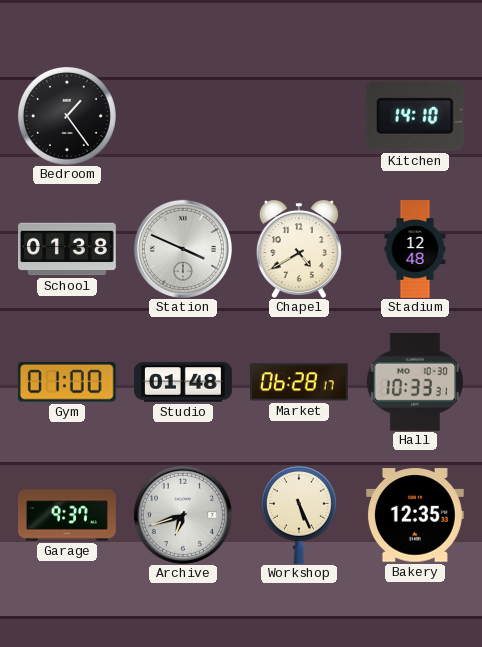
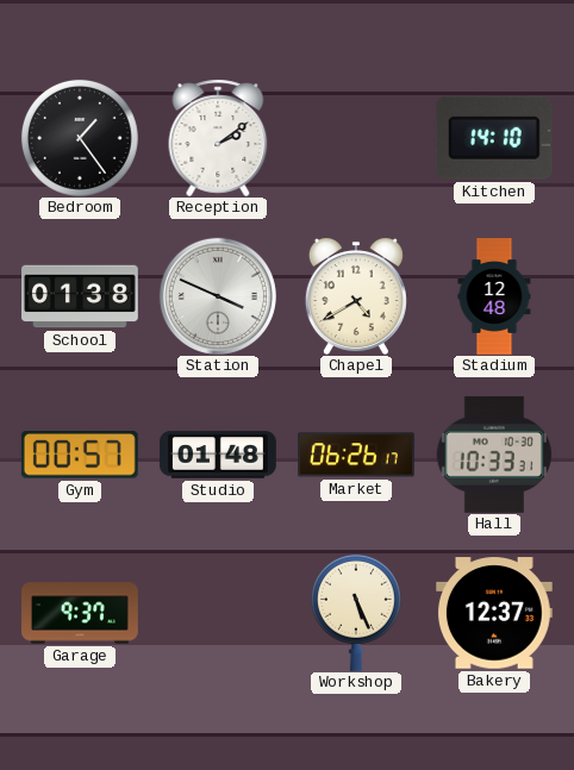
Reception: none -> 2:09 (218, 138)
Gym: 01:00 -> 00:57 (80, 456)
Market: 06:28 -> 06:26 (357, 455)
Archive: 6:42 -> none (183, 515)
Bakery: 12:35 -> 12:37 (494, 613)
